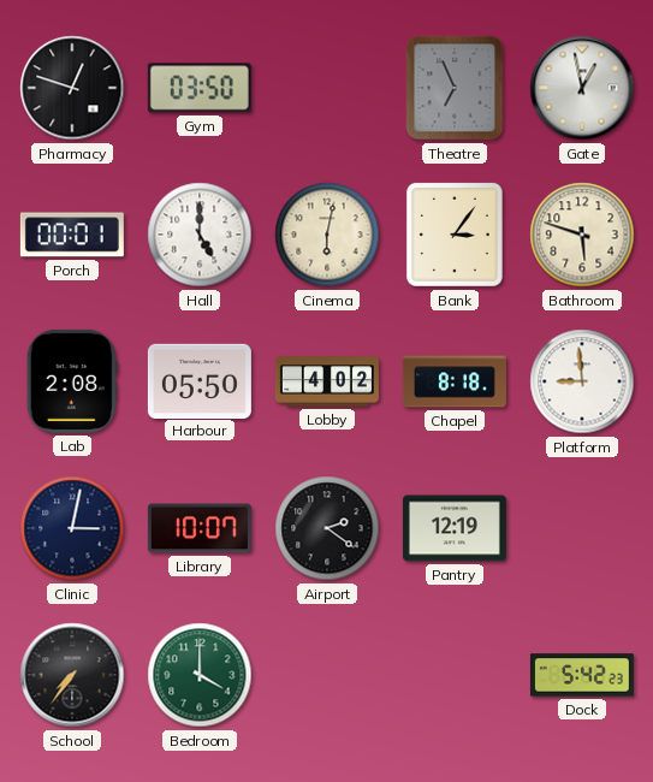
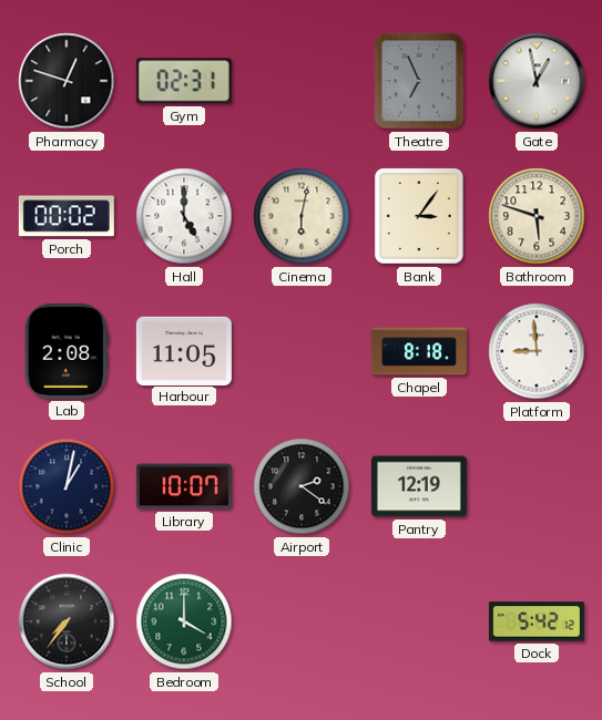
Gym: 03:50 -> 02:31 (184, 81)
Porch: 00:01 -> 00:02 (67, 216)
Harbour: 05:50 -> 11:05 (184, 350)
Lobby: 4:02 -> none (327, 381)
Clinic: 3:02 -> 1:02 (67, 486)
Dock: 5:42:23 -> 5:42:12 (537, 621)
